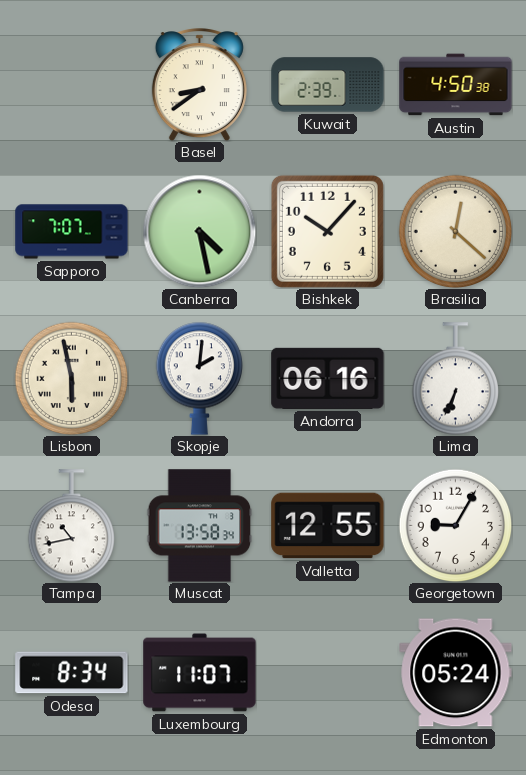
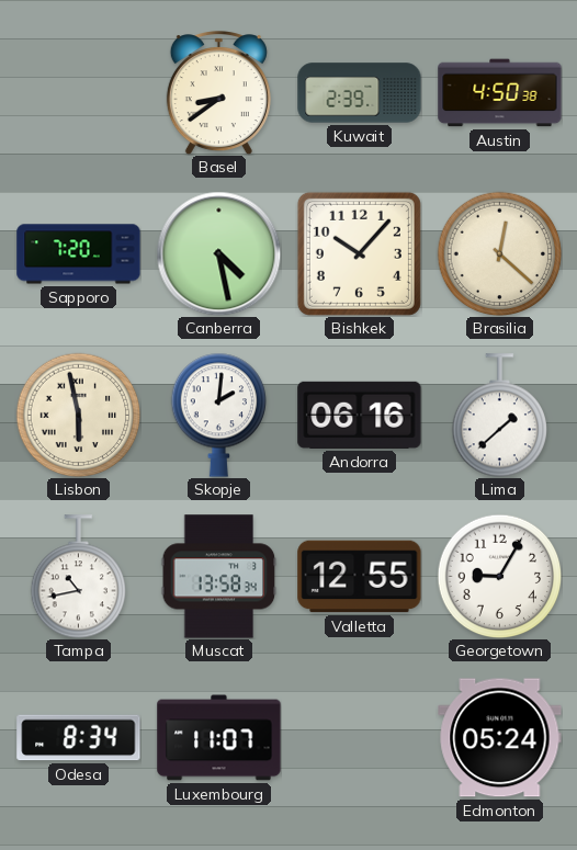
Sapporo: 7:07 -> 7:20 (79, 254)
Lima: 6:34 -> 1:38 (500, 416)
